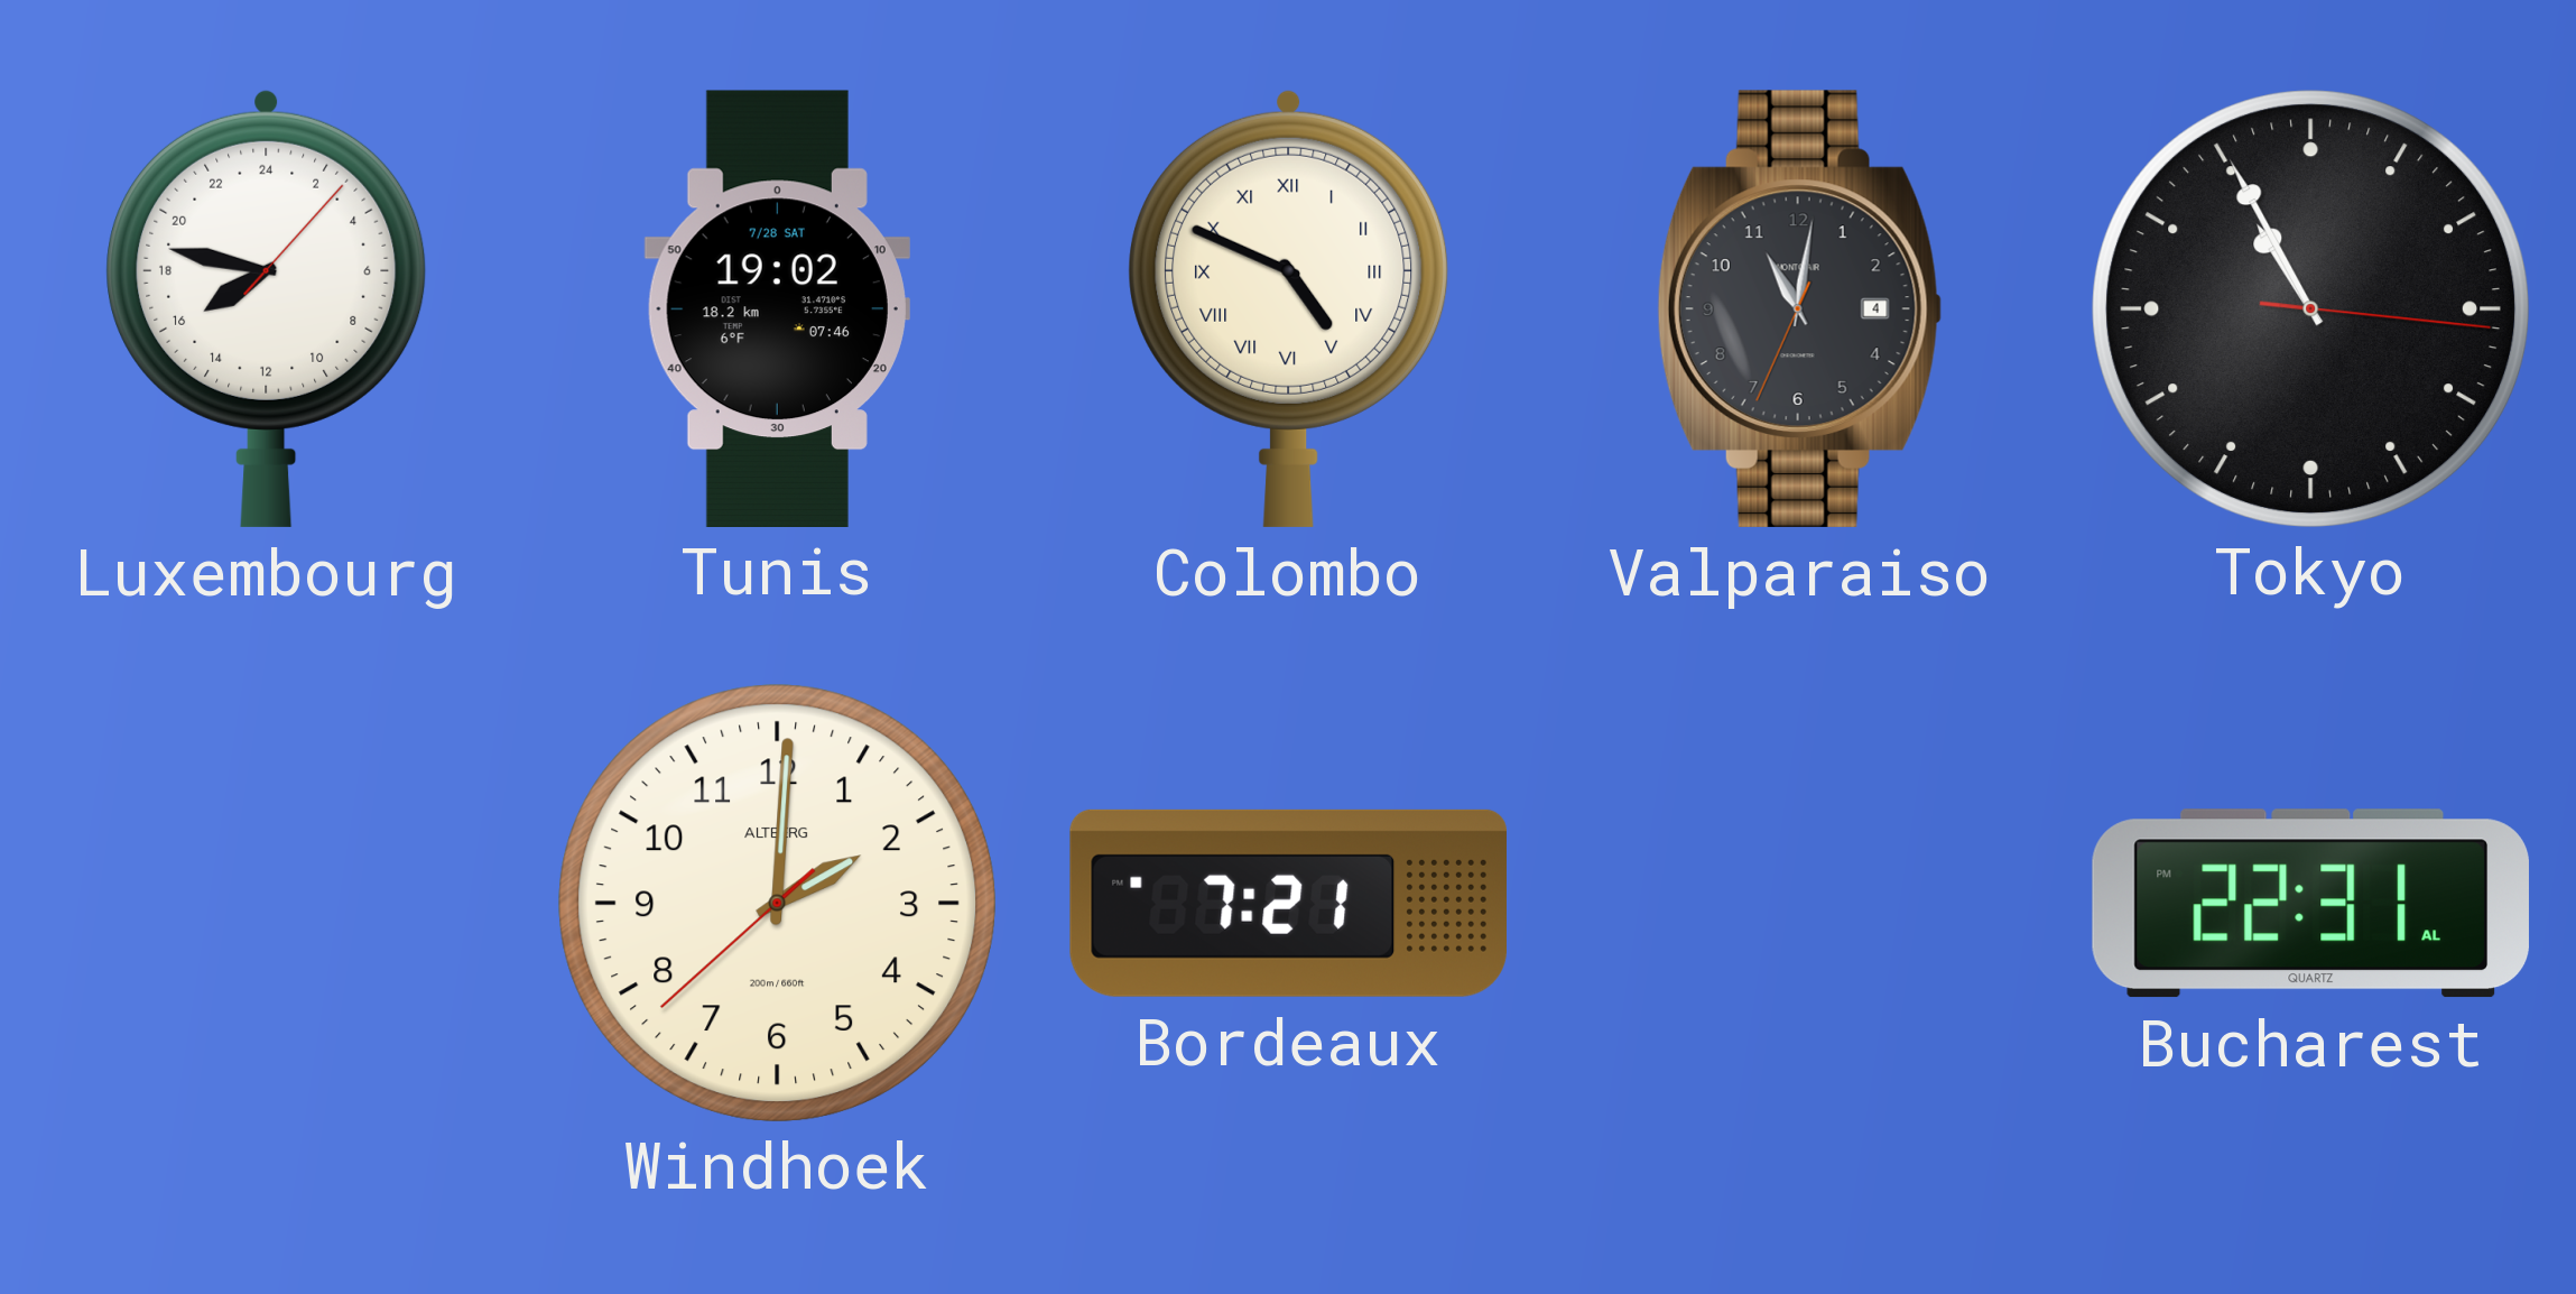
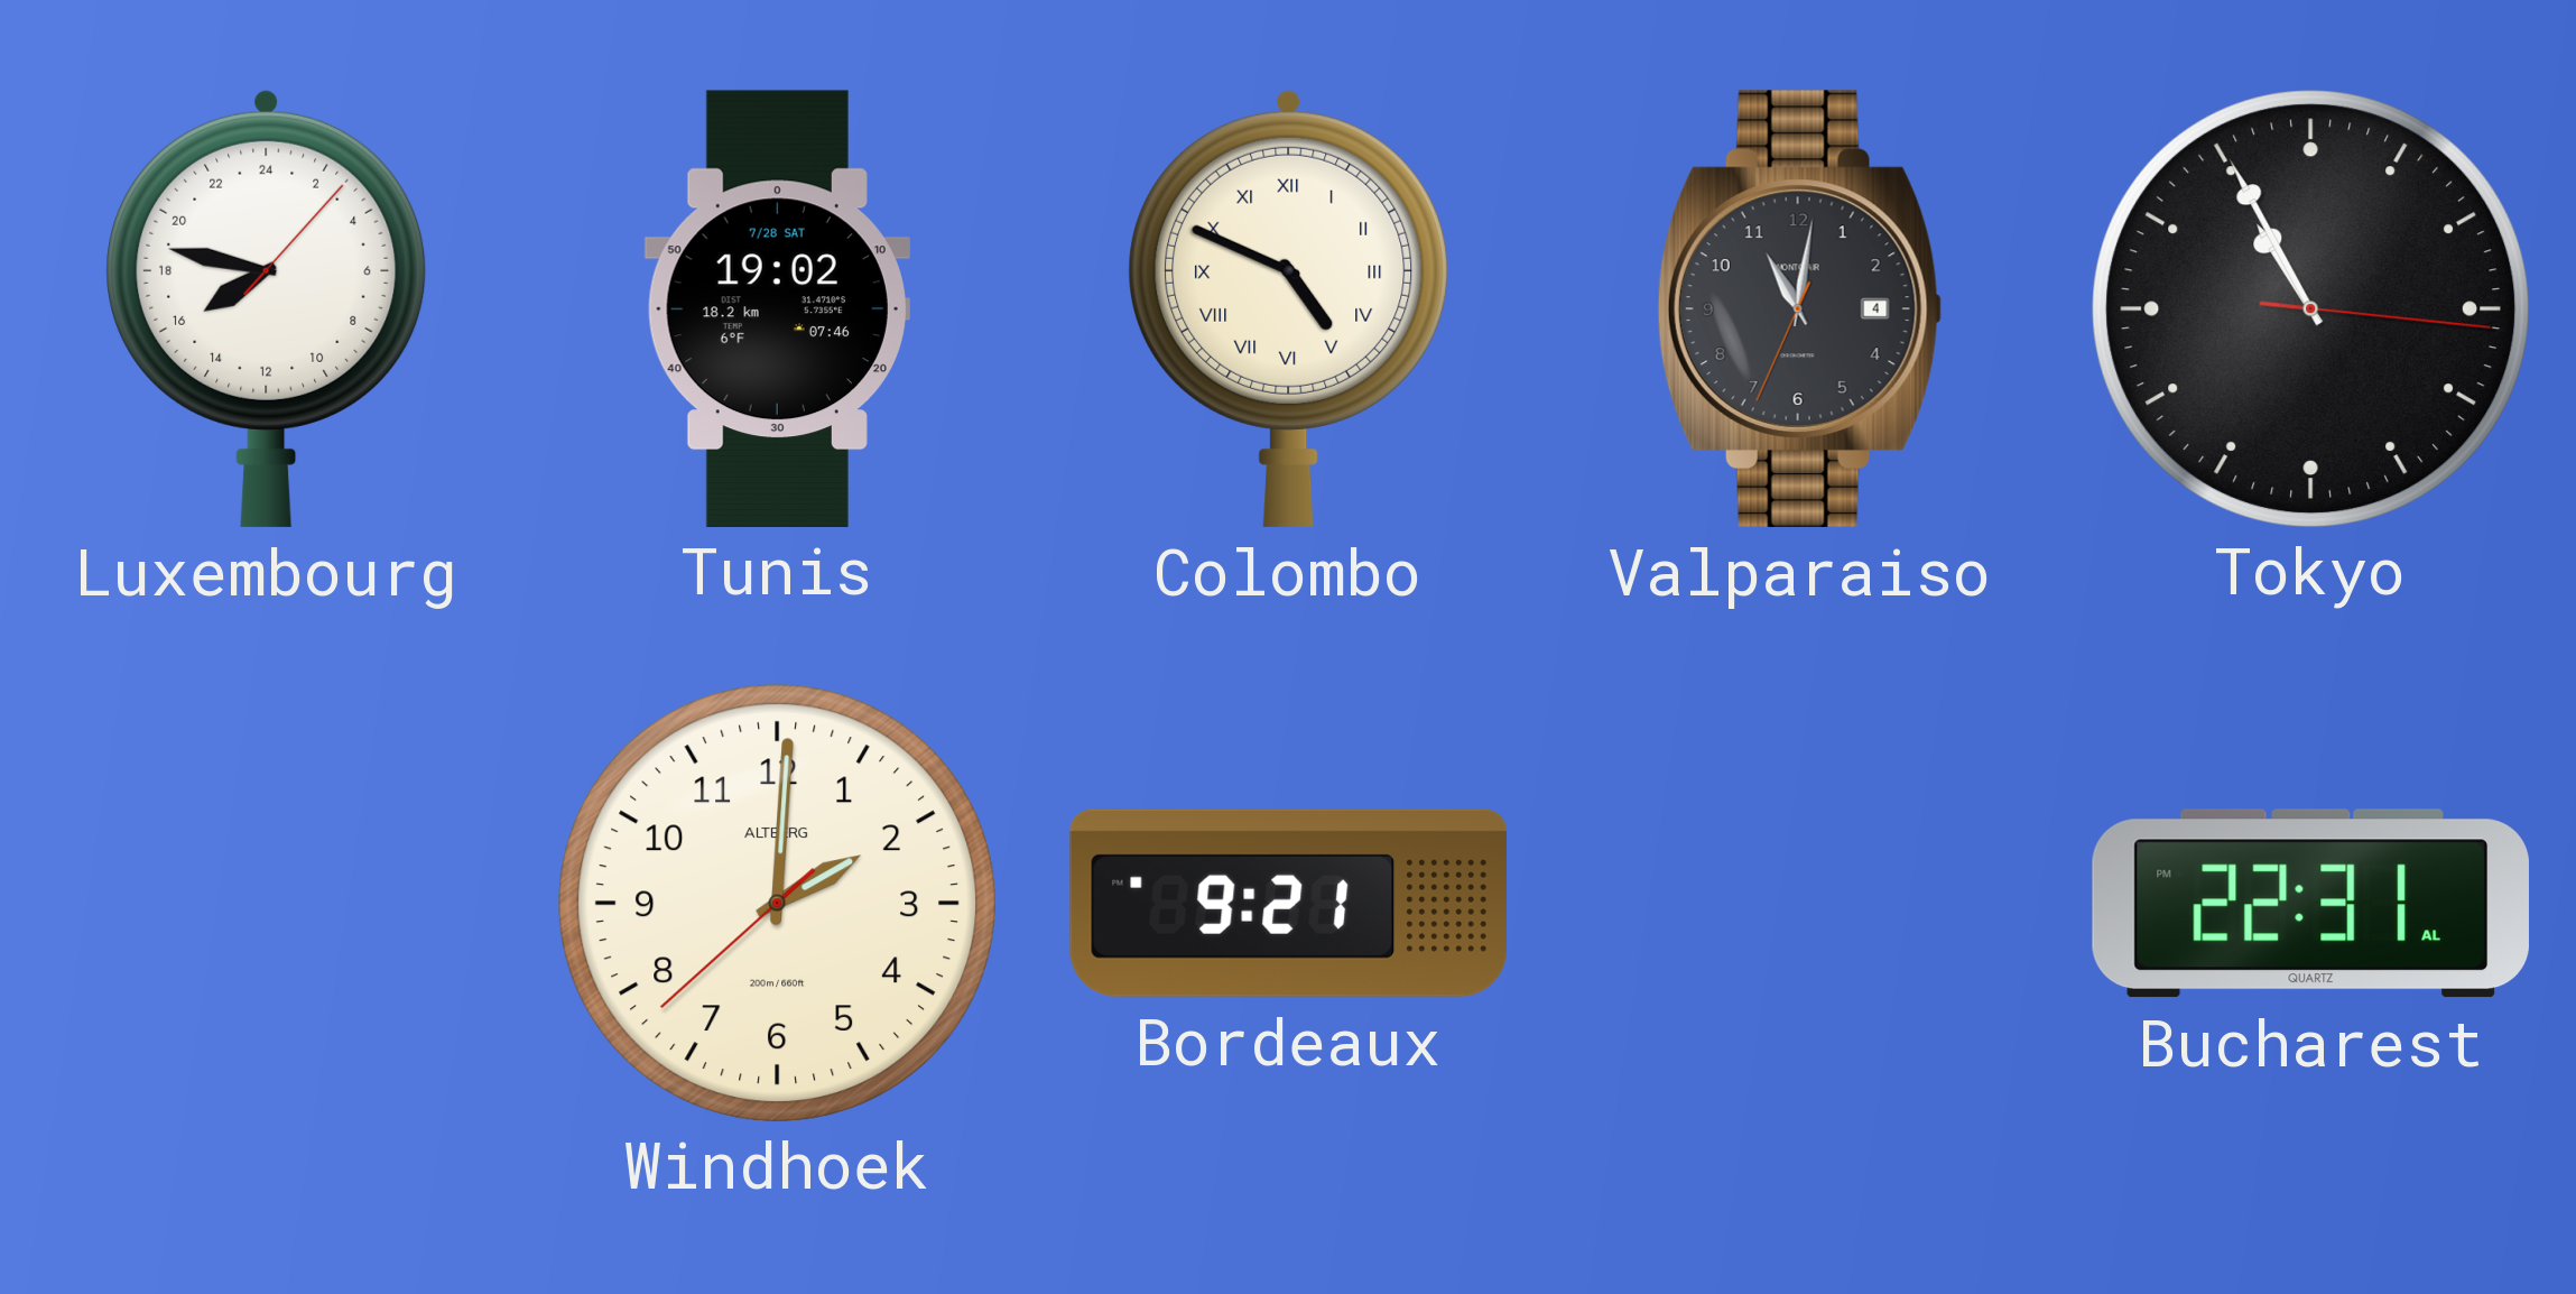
Bordeaux: 7:21 -> 9:21 (1288, 903)
